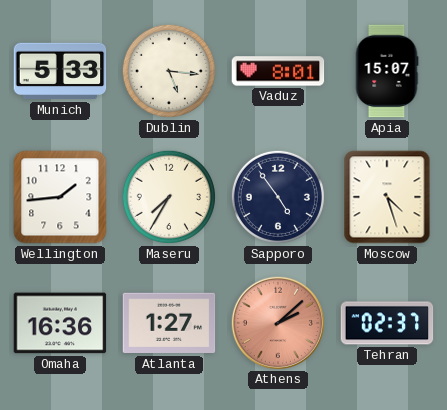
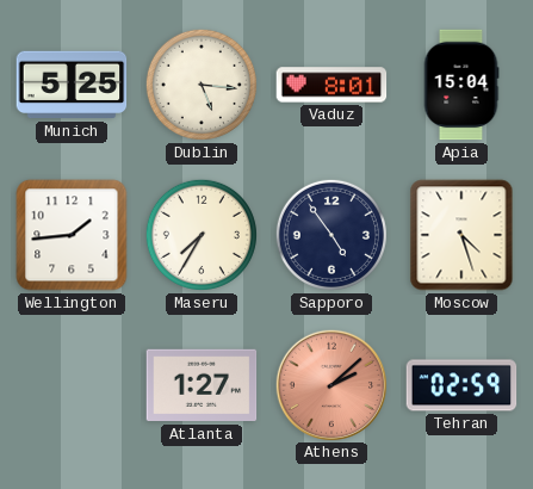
Munich: 5:33 -> 5:25 (72, 85)
Apia: 15:07 -> 15:04 (461, 85)
Omaha: 16:36 -> none (60, 323)
Tehran: 02:37 -> 02:59 (461, 385)
